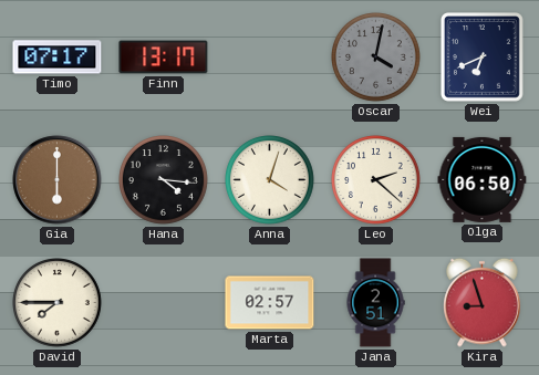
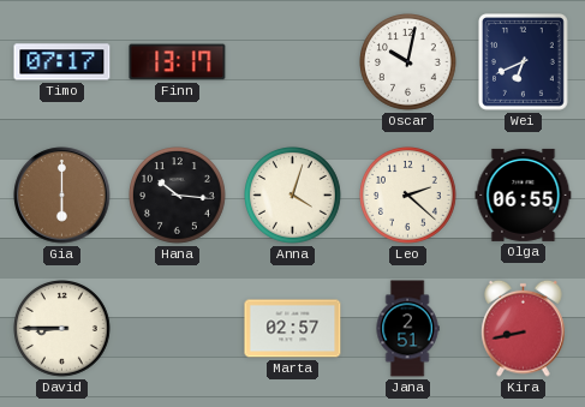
Oscar: 4:02 -> 10:02 (408, 62)
Oscar dial: grey -> white (408, 62)
Hana: 4:16 -> 10:16 (178, 196)
Olga: 06:50 -> 06:55 (524, 194)
David: 7:45 -> 8:45 (62, 329)
Kira: 8:57 -> 8:43 (524, 328)
